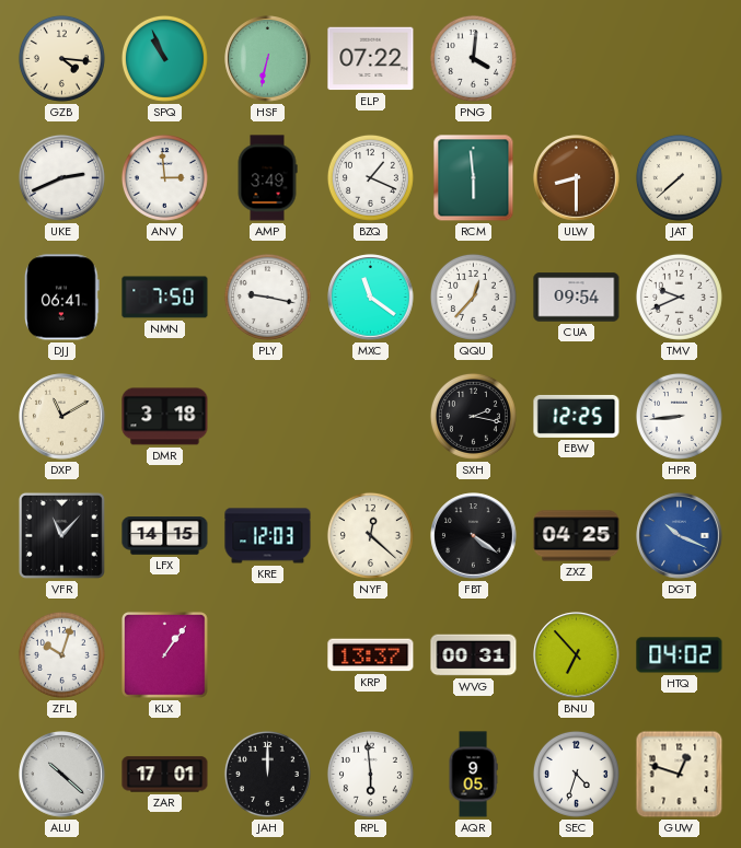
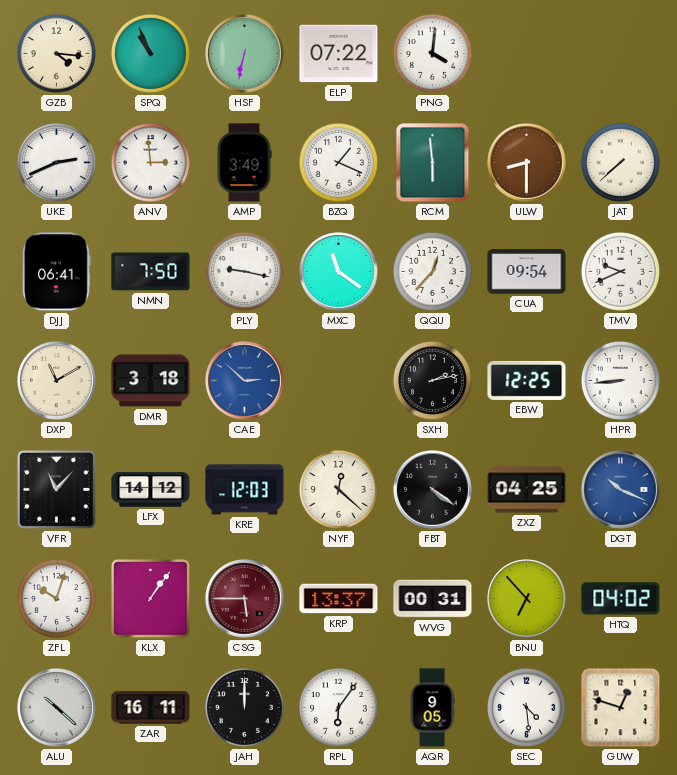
CAE: none -> 2:52 (245, 381)
SXH: 2:17 -> 2:13 (432, 380)
LFX: 14:15 -> 14:12 (151, 490)
CSG: none -> 5:45 (245, 599)
ZAR: 17:01 -> 16:11 (151, 708)
RPL: 5:59 -> 6:06 (338, 707)
SEC: 4:33 -> 4:29 (526, 707)
